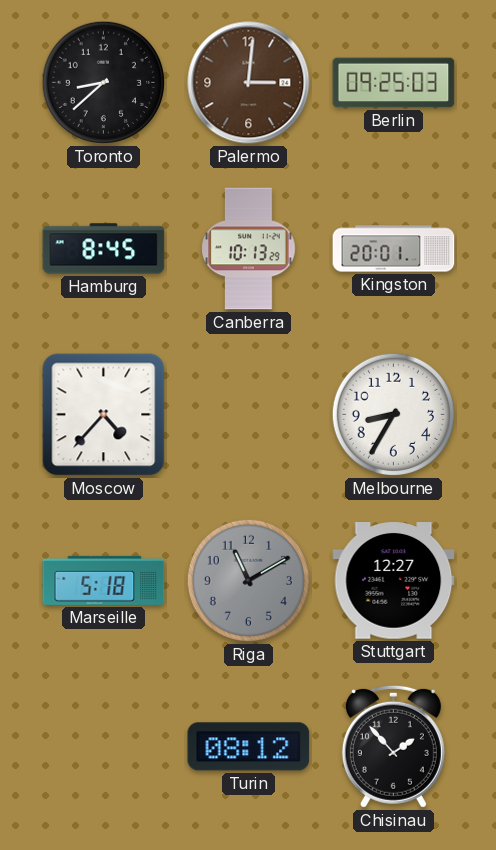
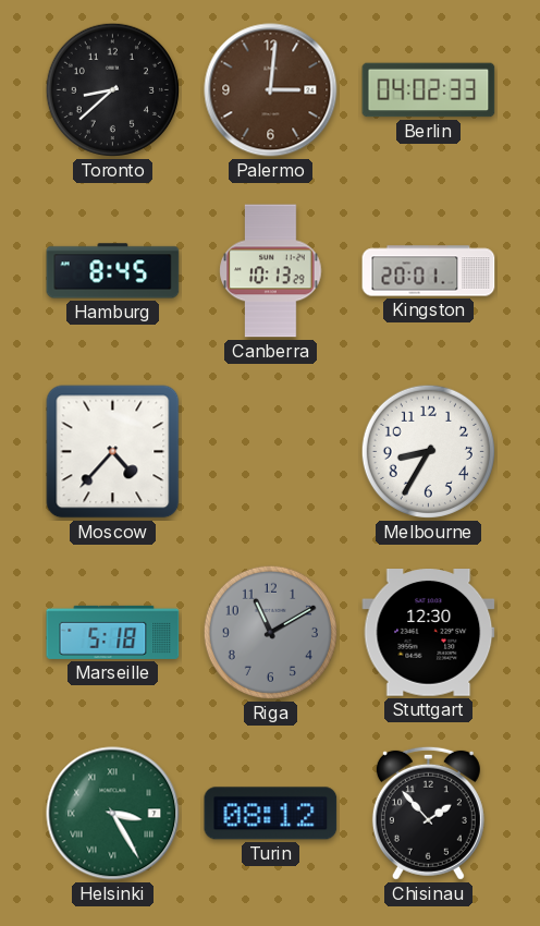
Berlin: 09:25 -> 04:02 (429, 90)
Stuttgart: 12:27 -> 12:30 (429, 633)
Helsinki: none -> 3:25 (113, 814)
